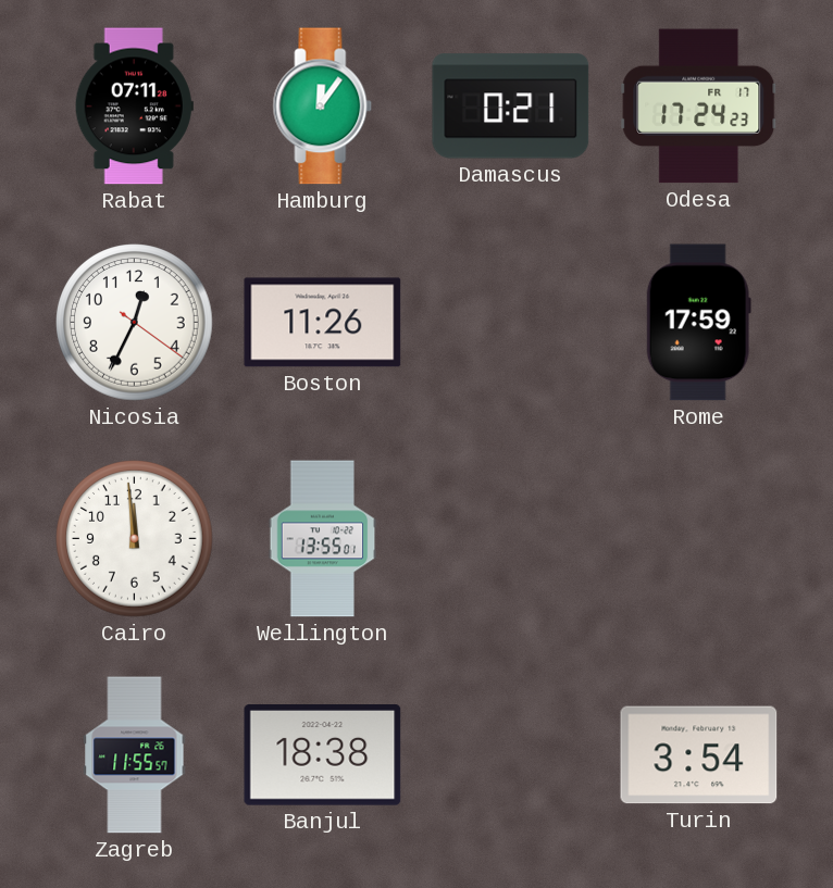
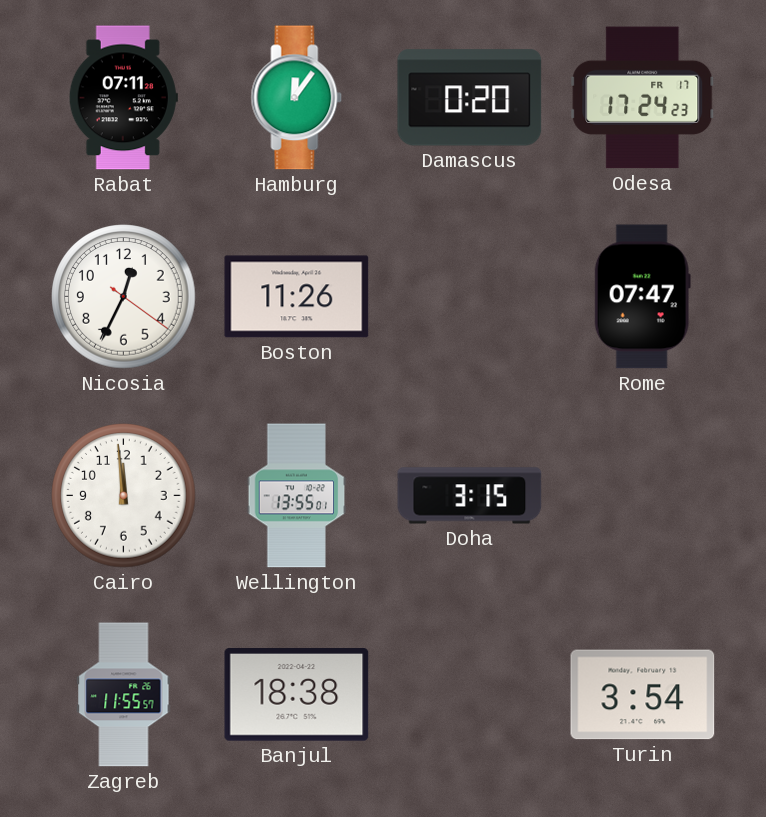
Damascus: 0:21 -> 0:20 (470, 98)
Rome: 17:59 -> 07:47 (642, 297)
Doha: none -> 3:15 (470, 496)
